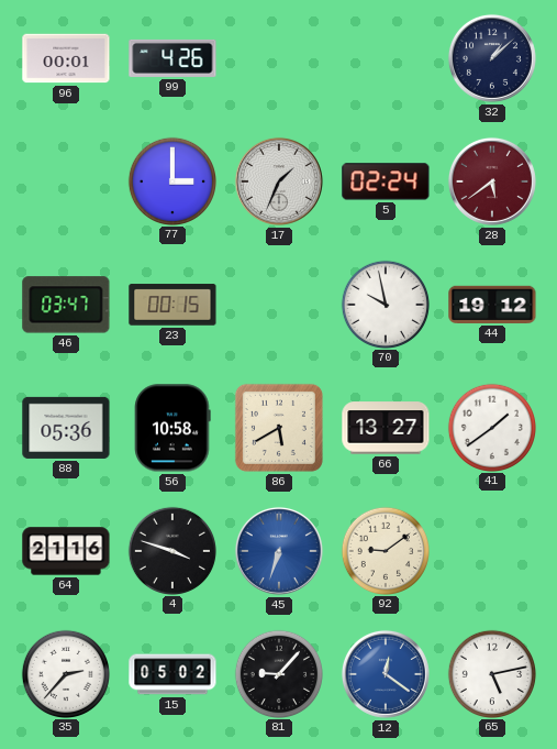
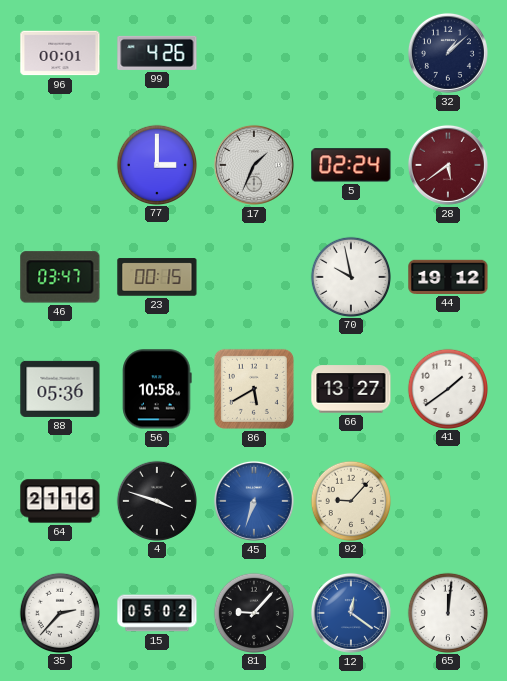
92: 9:09 -> 9:07 (350, 500)
65: 5:13 -> 12:01 (447, 612)
